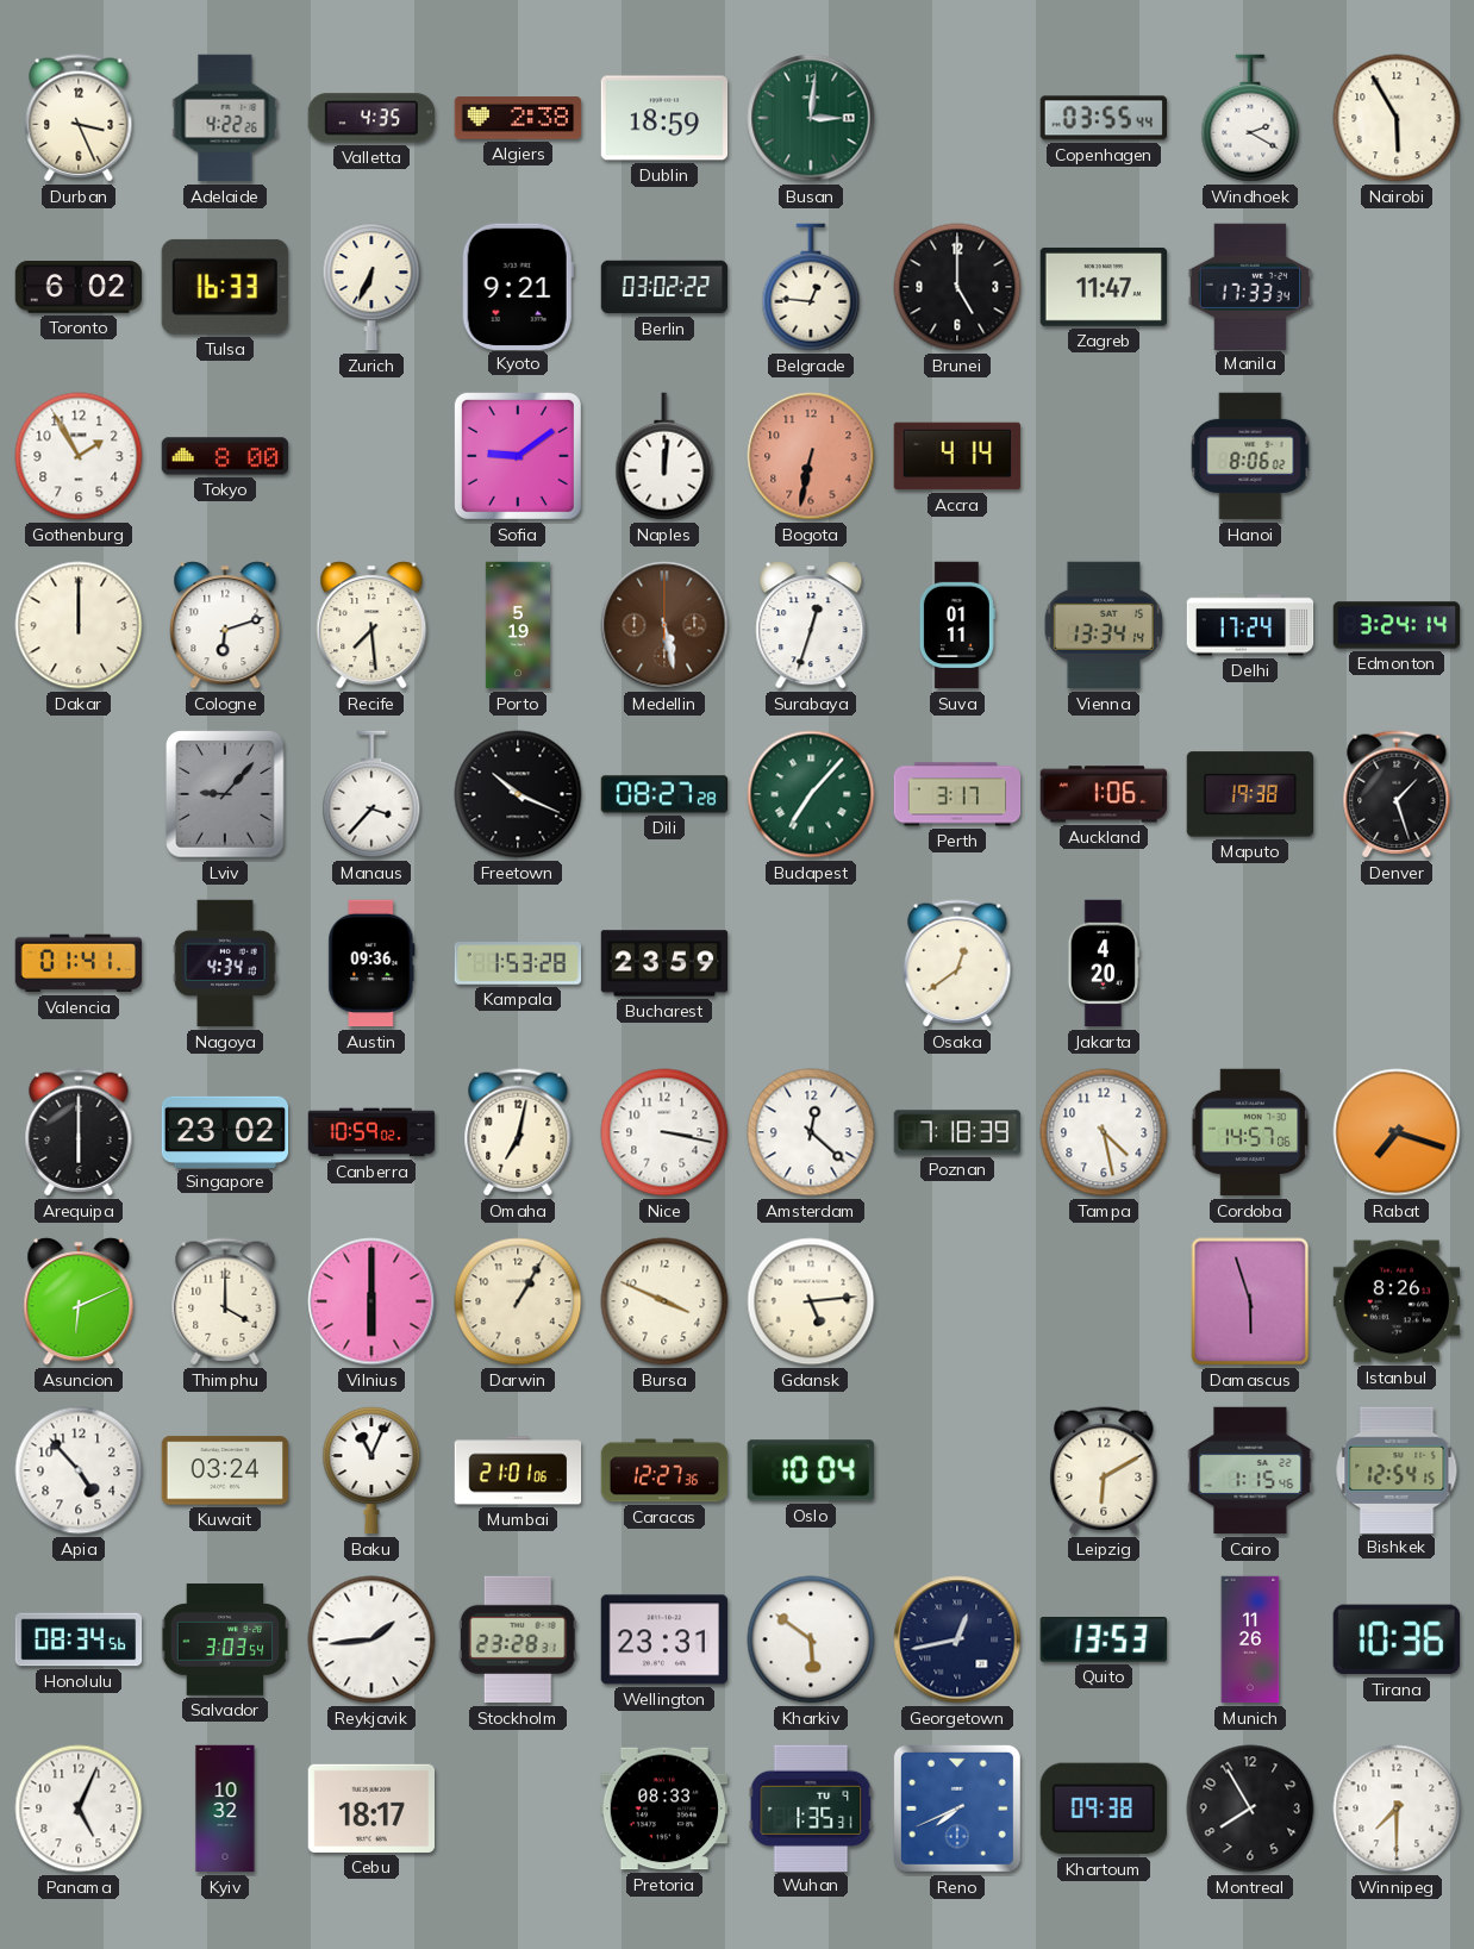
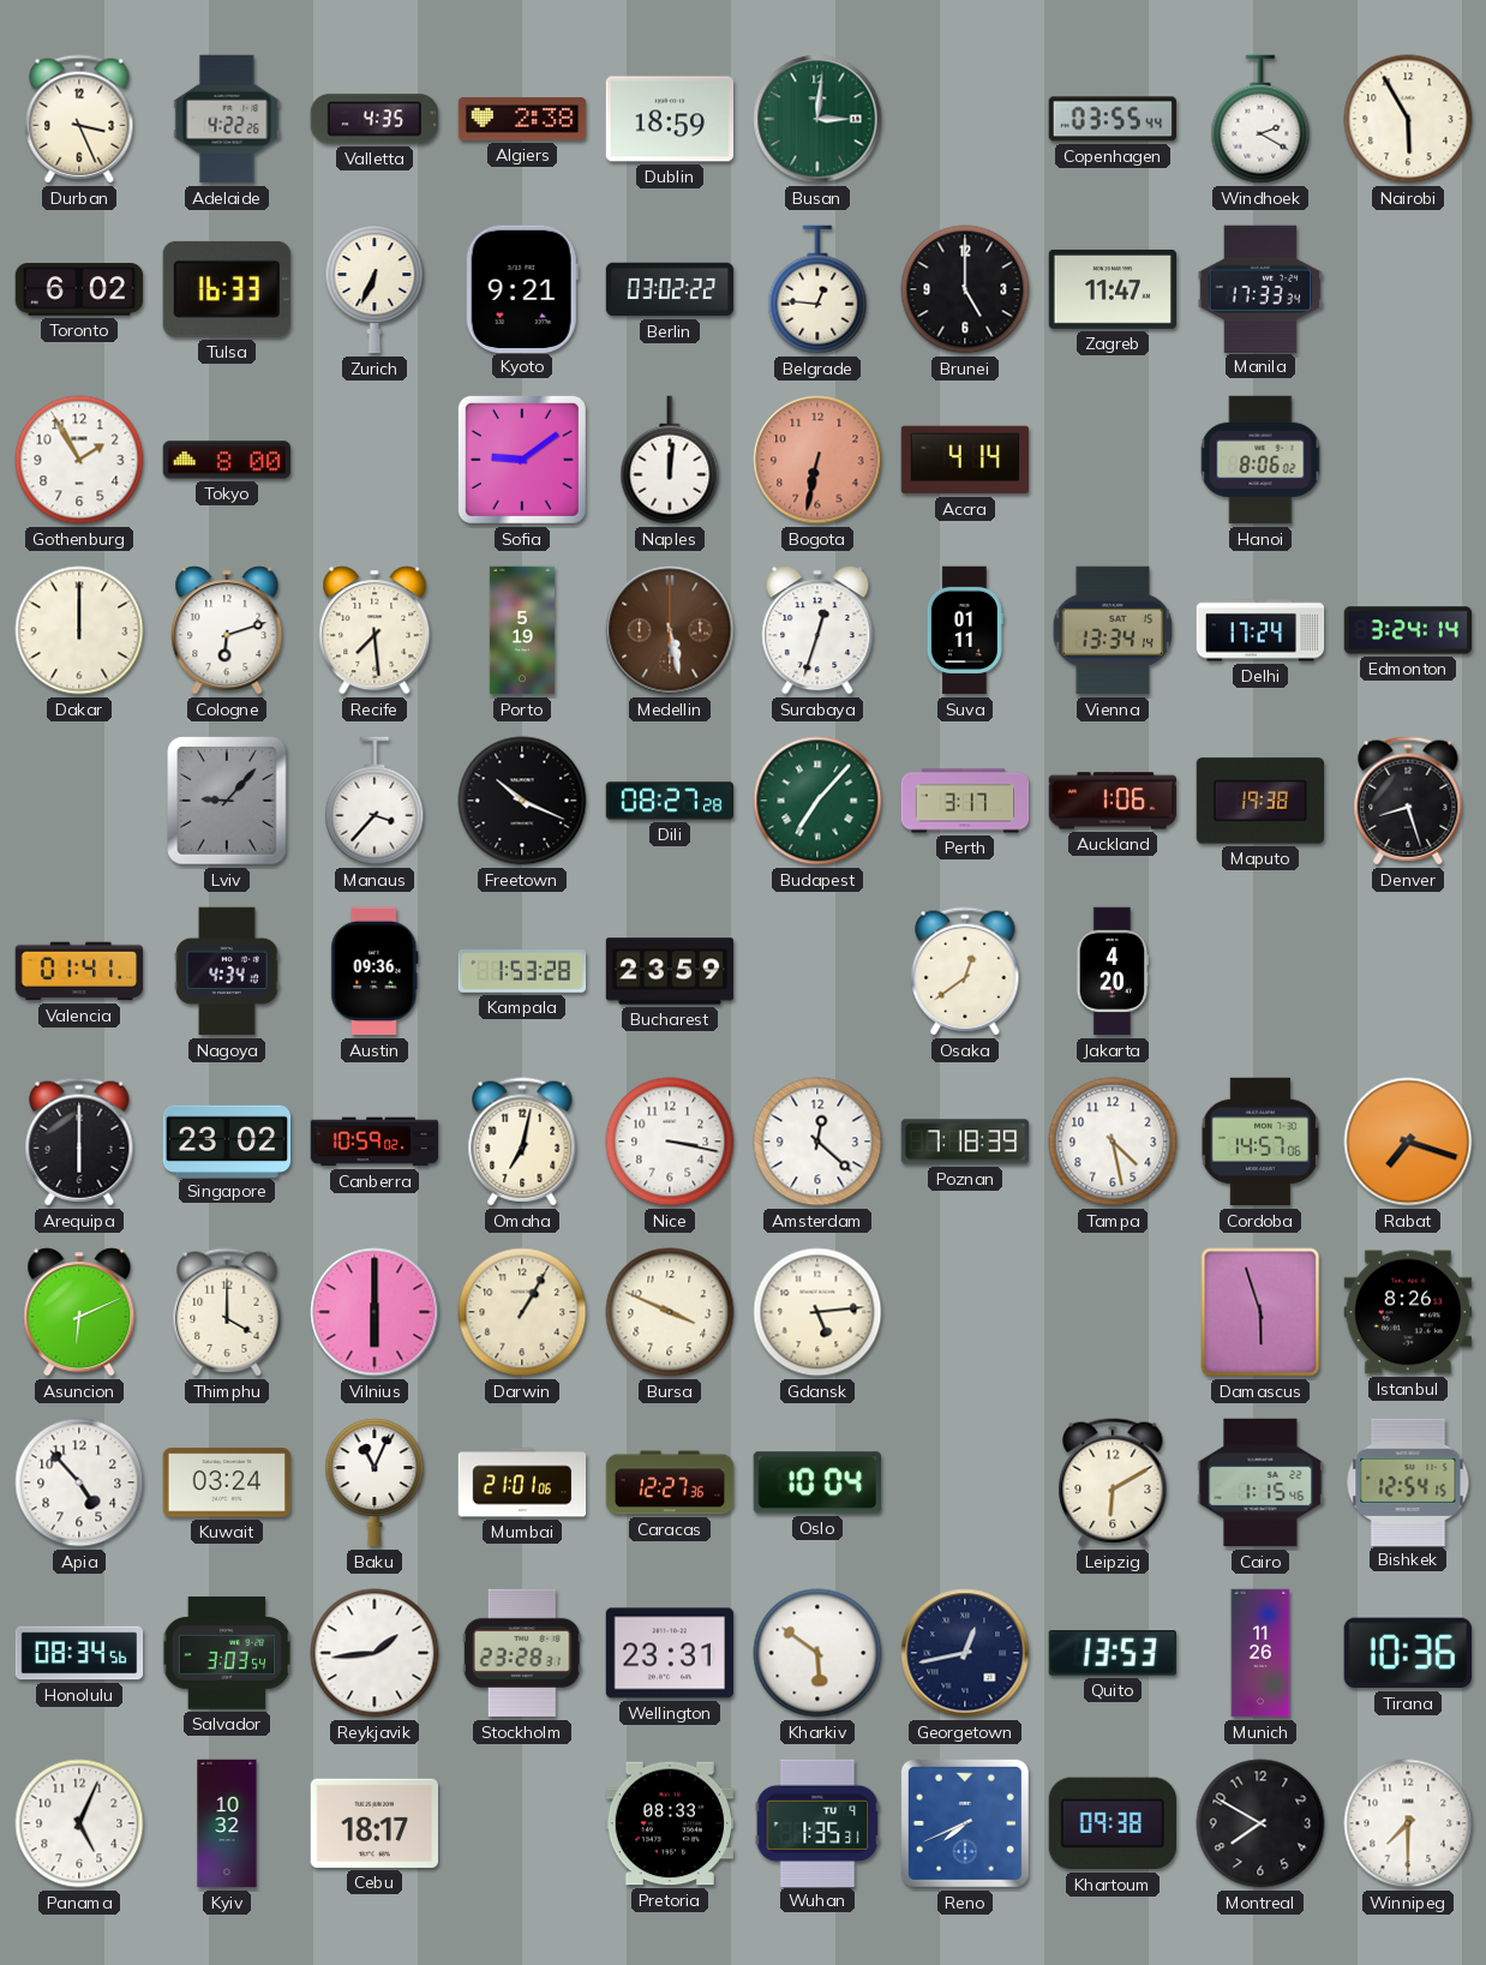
Denver: 1:27 -> 8:27 (1408, 801)
Montreal: 7:55 -> 7:50 (1260, 1823)
